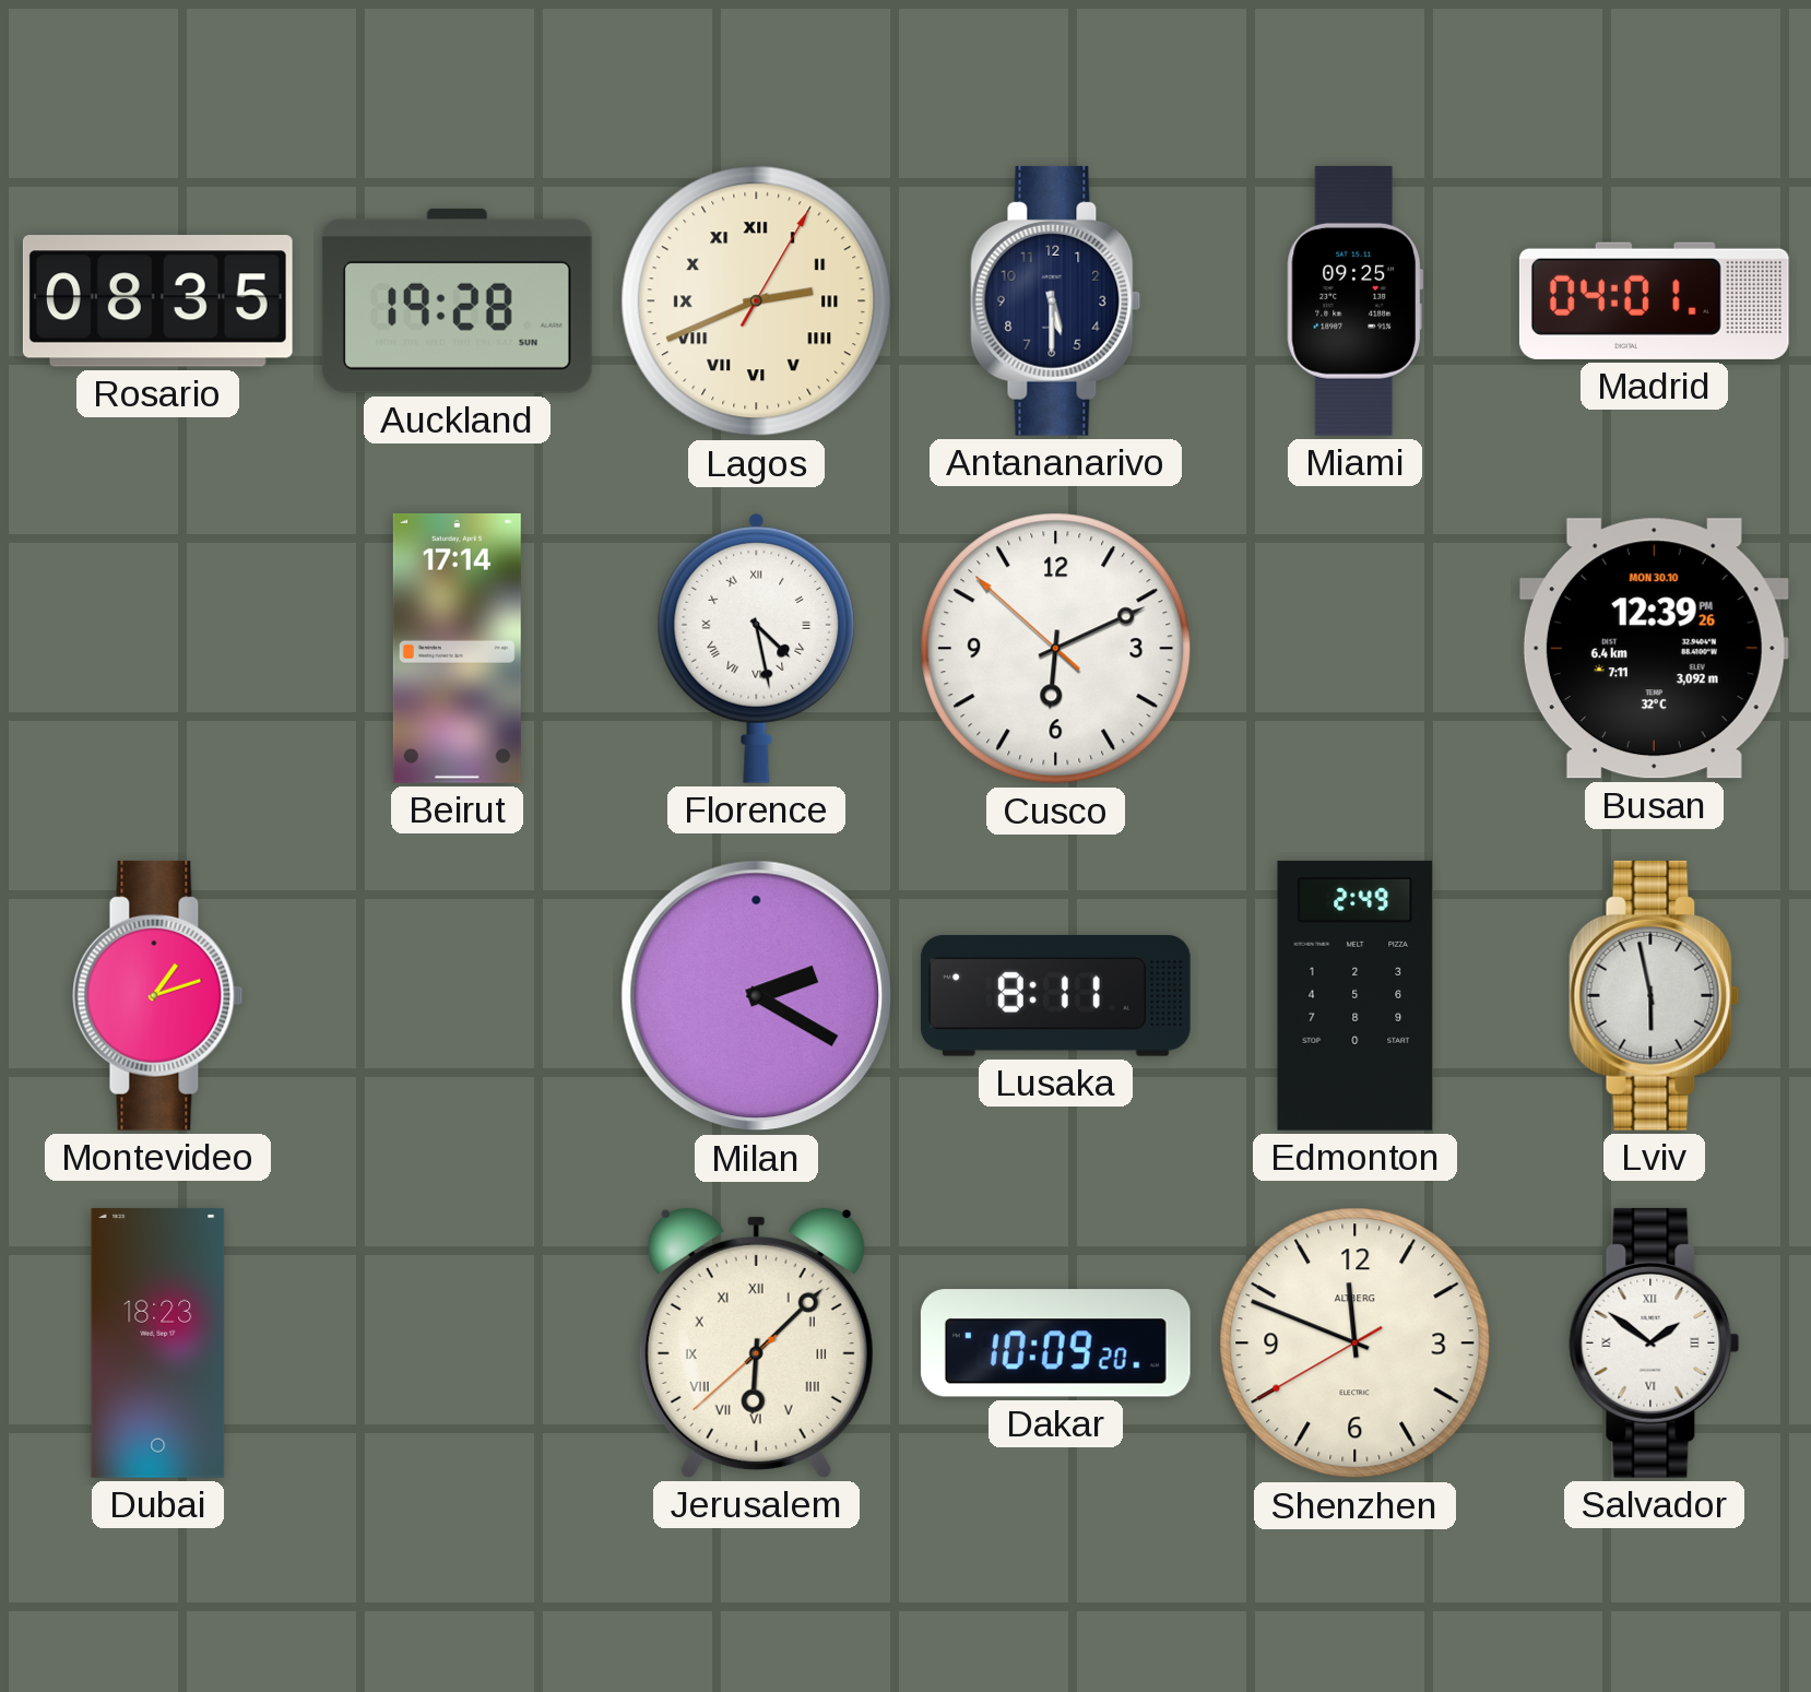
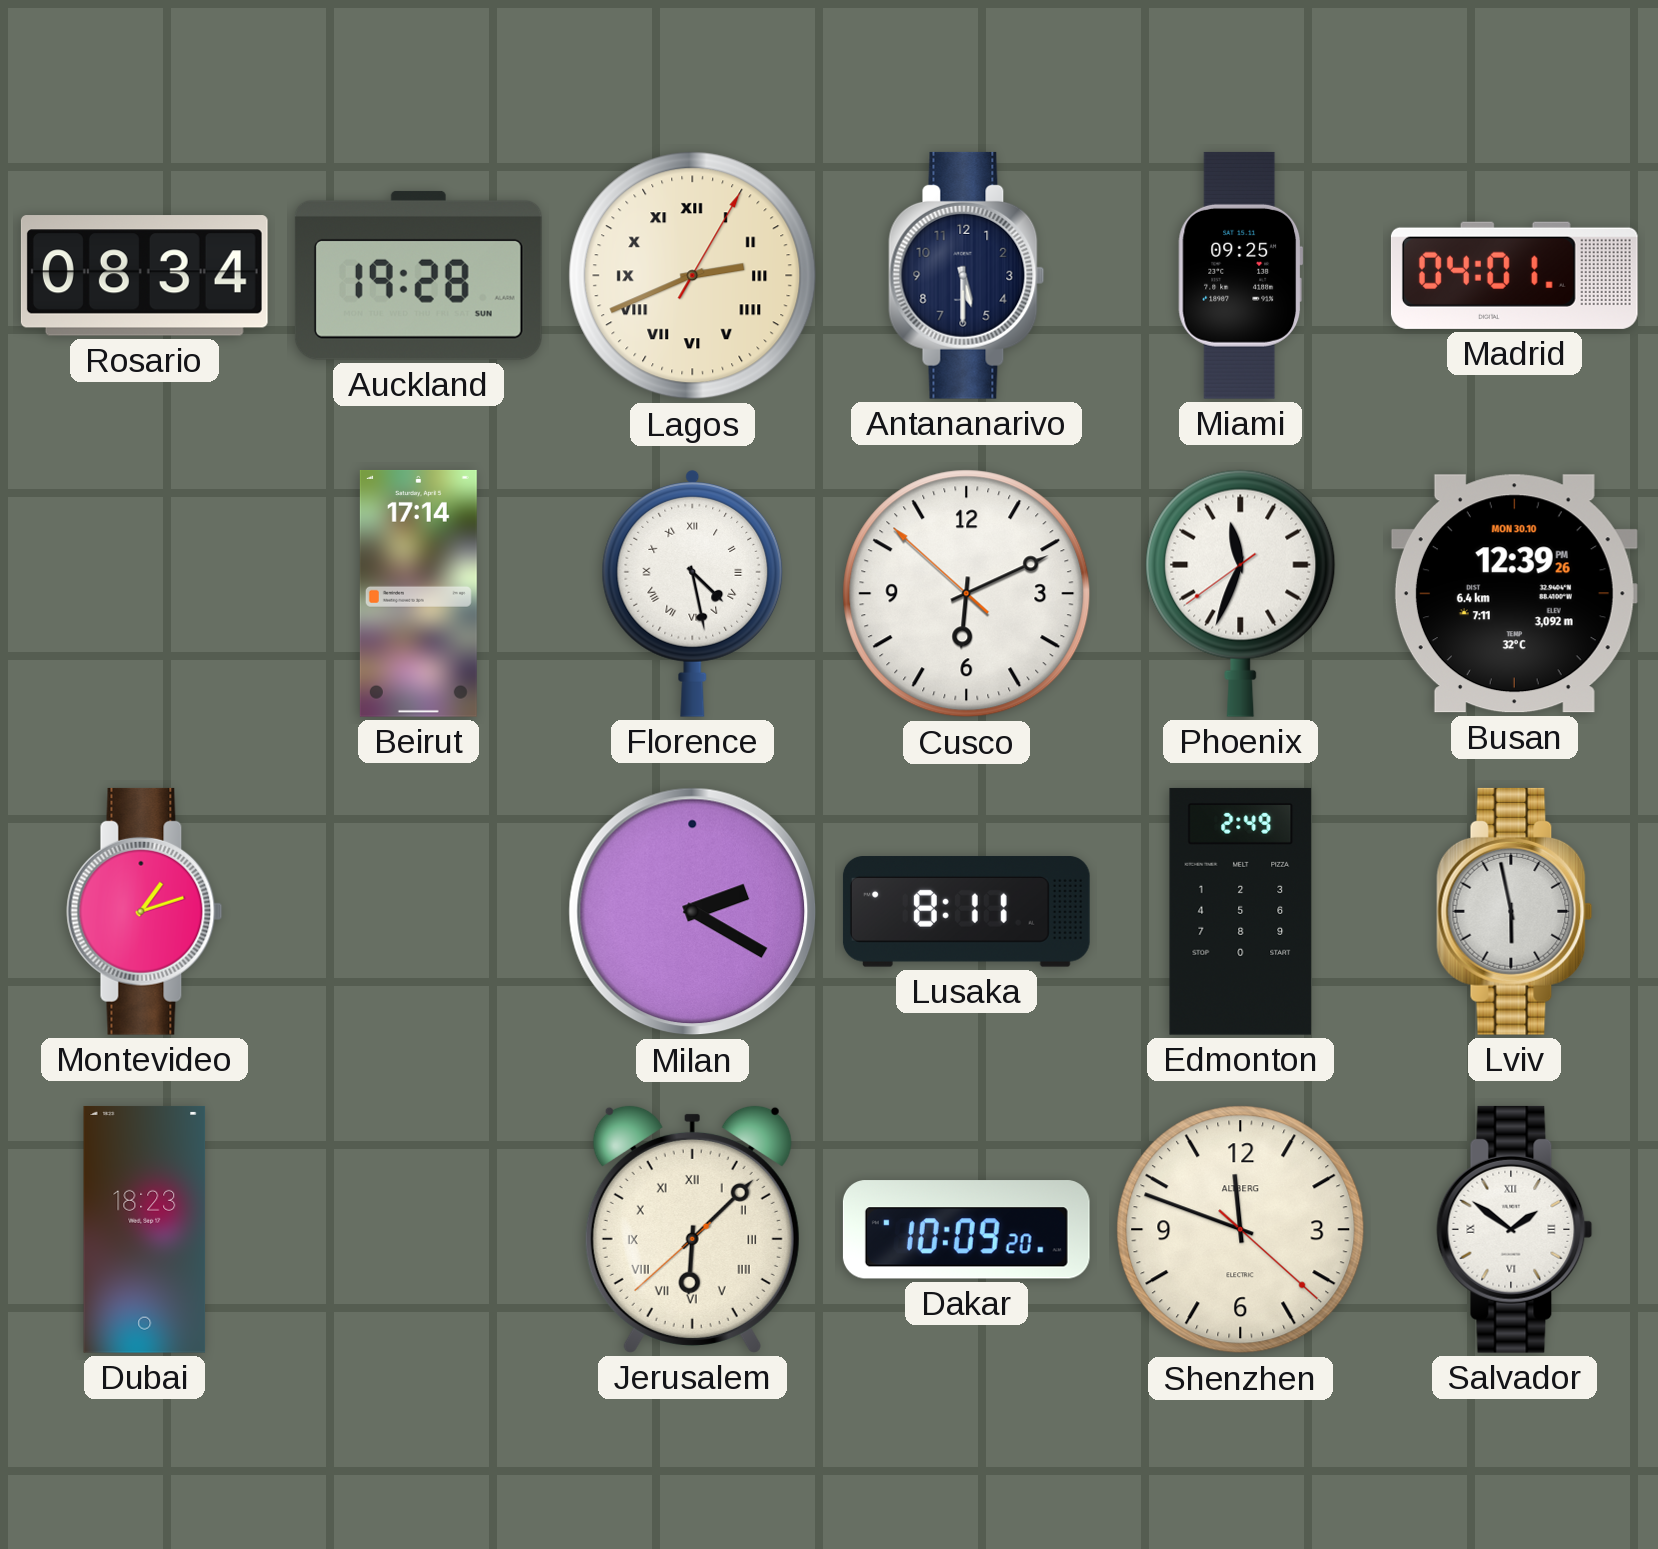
Rosario: 08:35 -> 08:34 (144, 276)
Phoenix: none -> 11:33 (1241, 593)
Shenzhen: 11:48:40 -> 11:48:22 (1241, 1230)
